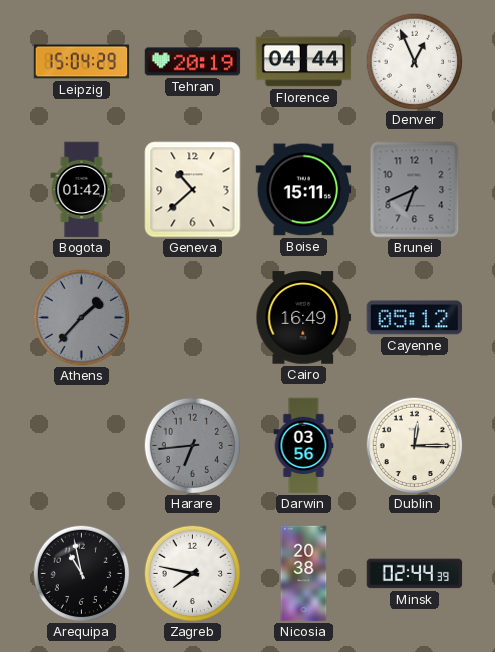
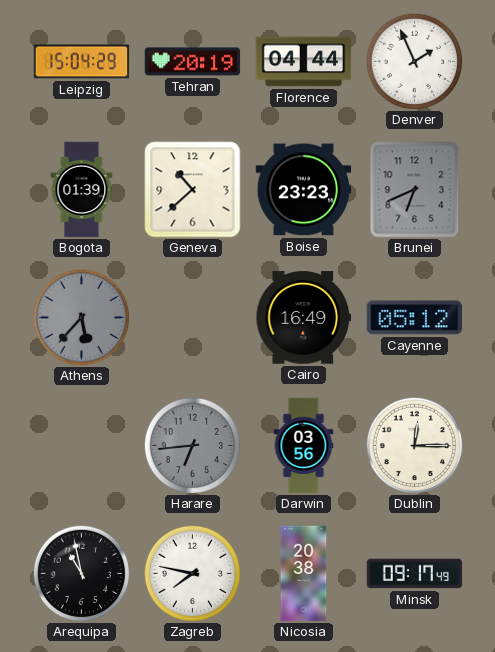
Denver: 12:56 -> 1:56 (414, 61)
Bogota: 01:42 -> 01:39 (82, 190)
Boise: 15:11 -> 23:23 (304, 190)
Athens: 1:37 -> 5:37 (81, 317)
Minsk: 02:44 -> 09:17 (415, 574)
